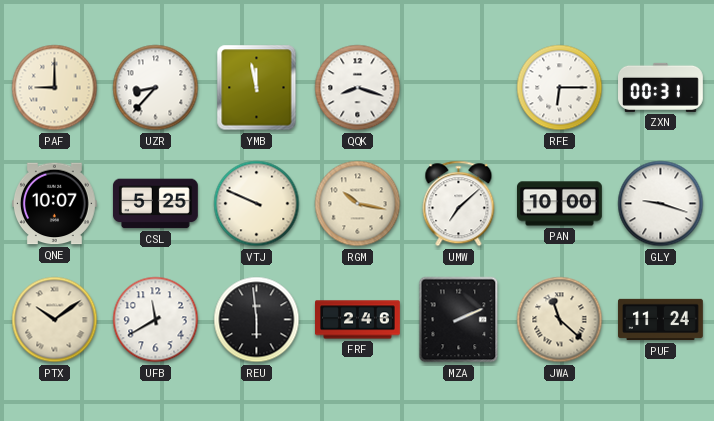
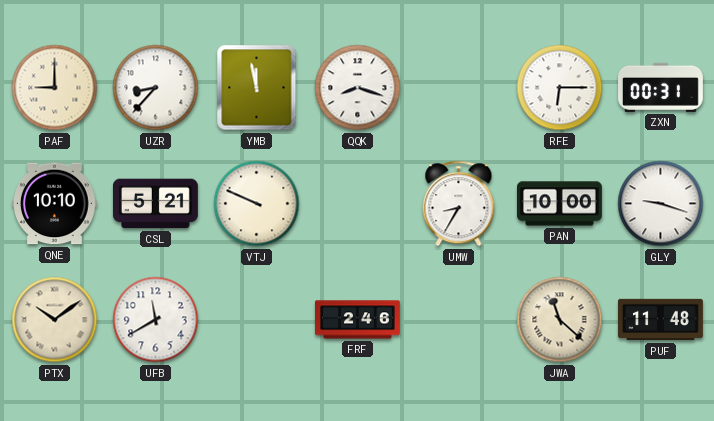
QNE: 10:07 -> 10:10 (54, 204)
CSL: 5:25 -> 5:21 (155, 204)
RGM: 10:17 -> none (358, 204)
UMW: 7:08 -> 8:35 (459, 204)
REU: 5:59 -> none (257, 320)
MZA: 2:11 -> none (459, 320)
PUF: 11:24 -> 11:48 (661, 320)
